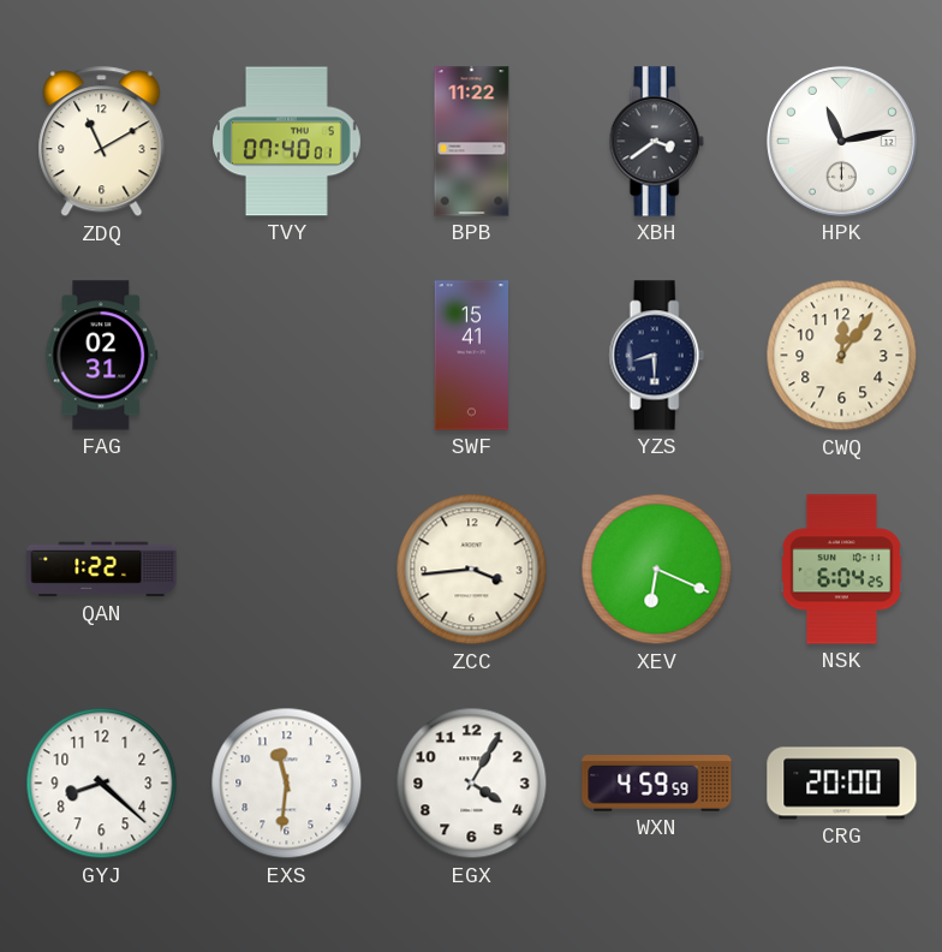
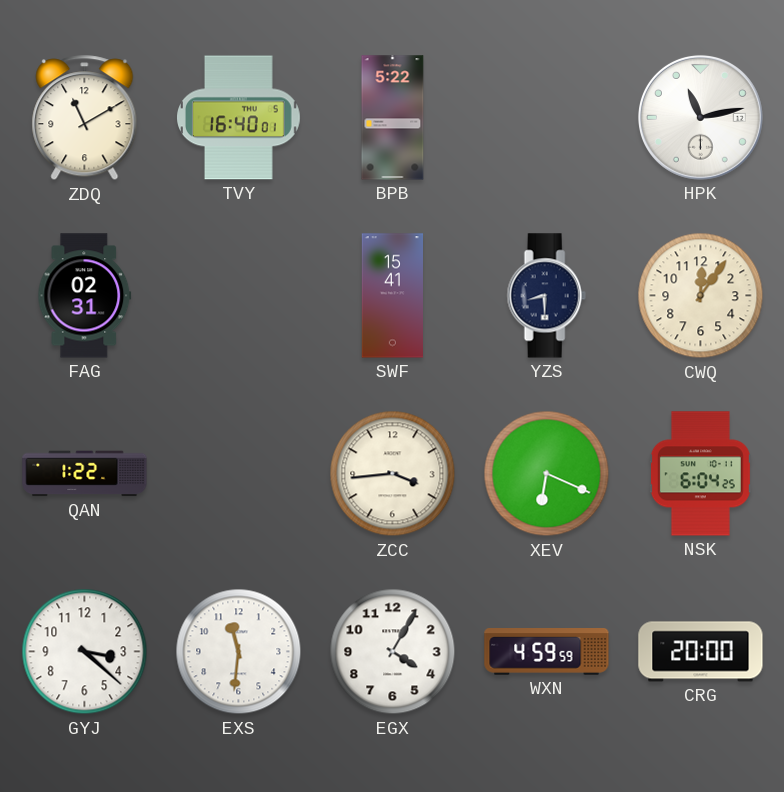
TVY: 07:40 -> 16:40 (239, 118)
BPB: 11:22 -> 5:22 (393, 118)
XBH: 3:39 -> none (656, 142)
GYJ: 8:22 -> 3:22 (85, 652)
